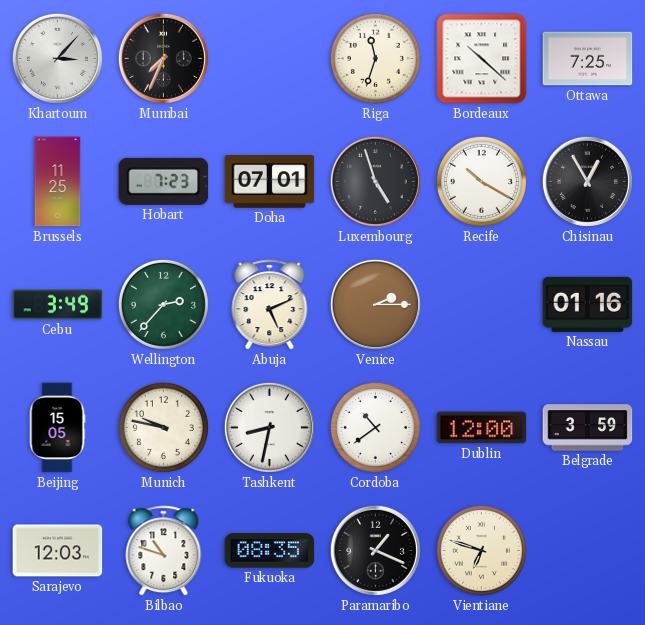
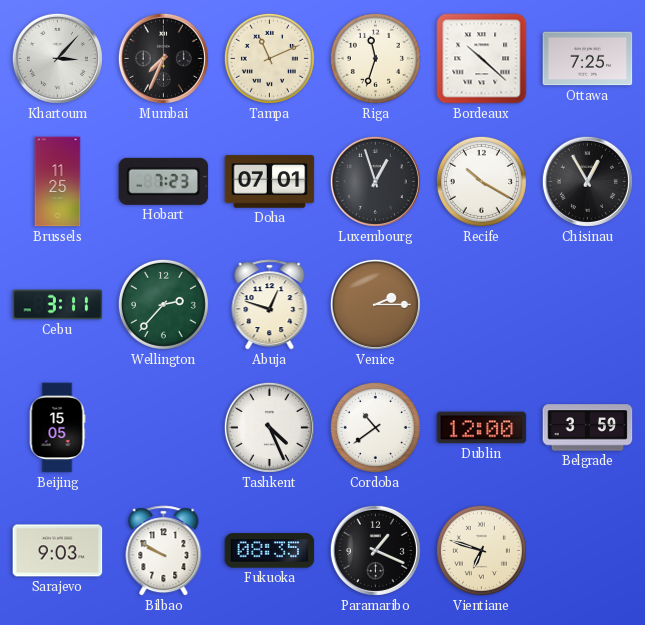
Tampa: none -> 11:11 (269, 58)
Luxembourg: 4:57 -> 12:57 (375, 181)
Cebu: 3:49 -> 3:11 (58, 305)
Abuja: 5:11 -> 12:48 (270, 305)
Nassau: 01:16 -> none (588, 304)
Munich: 9:47 -> none (163, 427)
Tashkent: 8:32 -> 4:26 (269, 427)
Sarajevo: 12:03 -> 9:03 (58, 551)
Bilbao: 10:48 -> 9:50 (164, 551)
